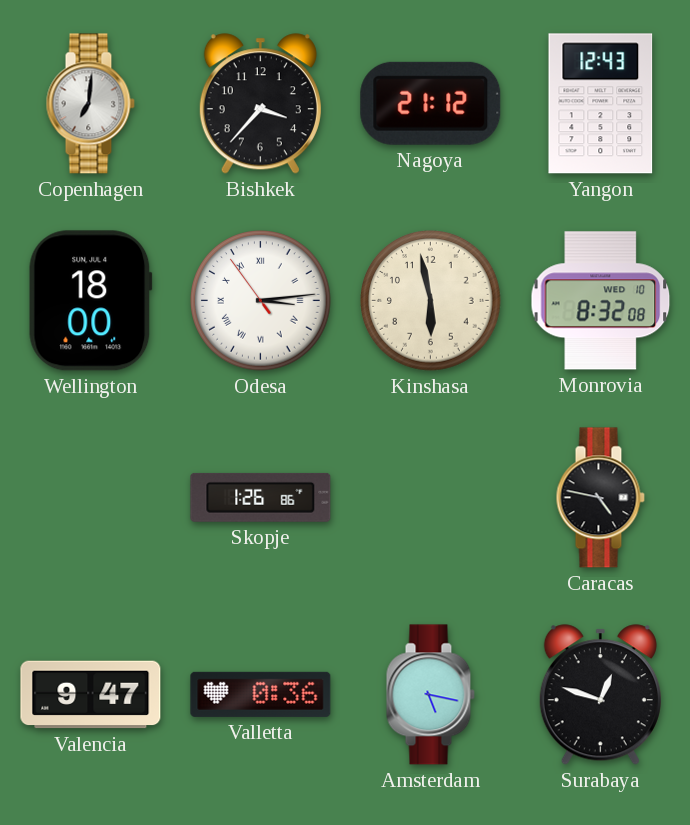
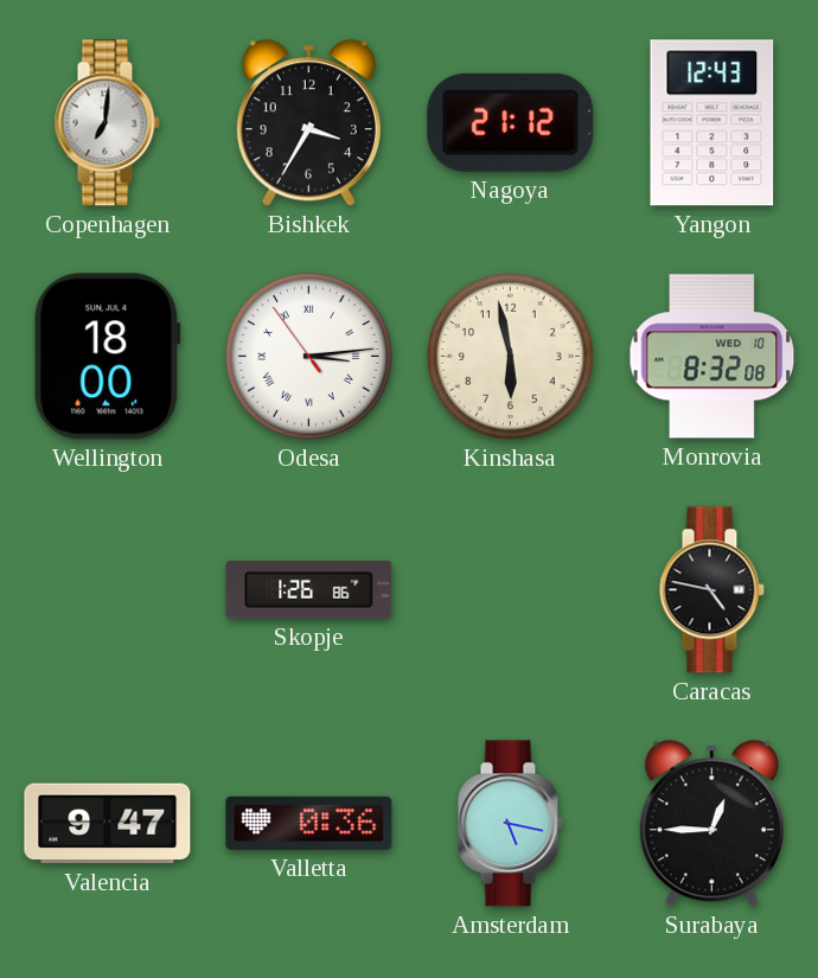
Bishkek: 3:37 -> 3:35 (308, 123)
Surabaya: 12:48 -> 12:45 (711, 824)
